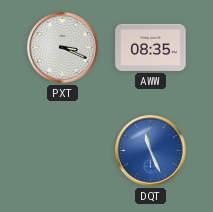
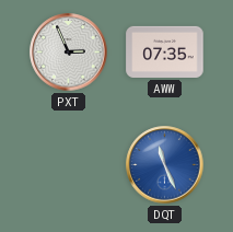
PXT: 3:19 -> 2:56 (69, 53)
AWW: 08:35 -> 07:35 (165, 51)
